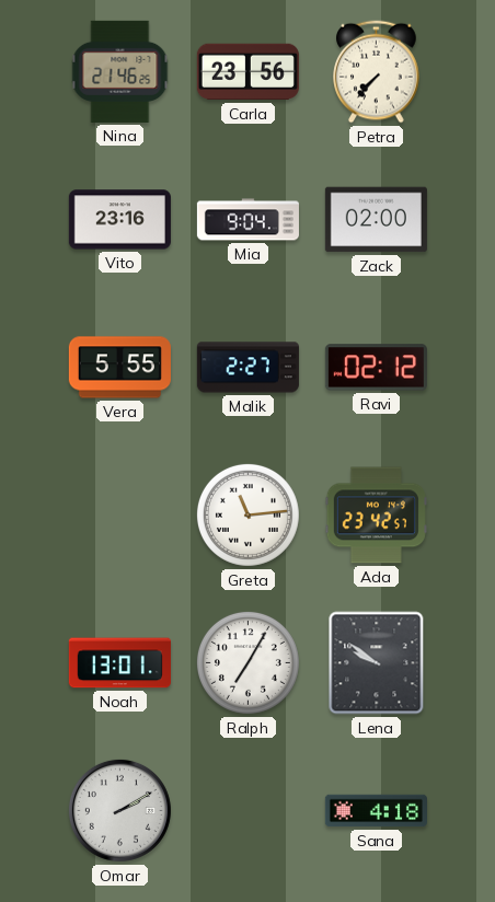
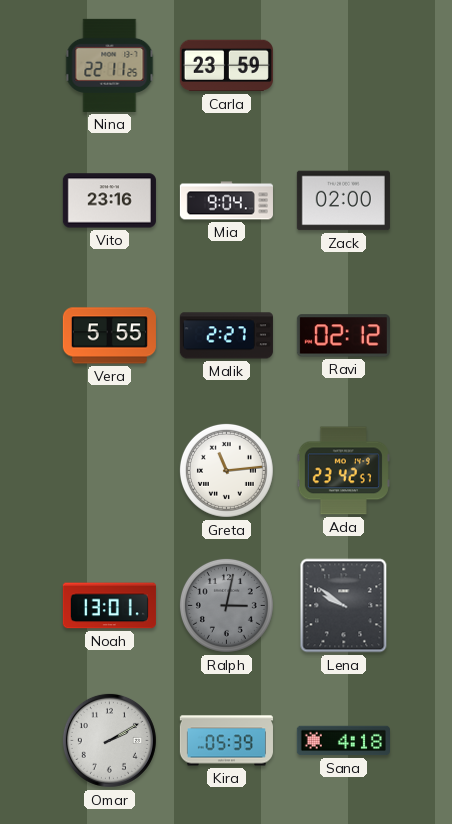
Nina: 21:46 -> 22:11 (110, 65)
Carla: 23:56 -> 23:59 (226, 66)
Petra: 7:37 -> none (377, 72)
Ralph: 7:05 -> 3:02 (226, 605)
Ralph dial: white -> grey (226, 605)
Kira: none -> 05:39 (226, 741)
